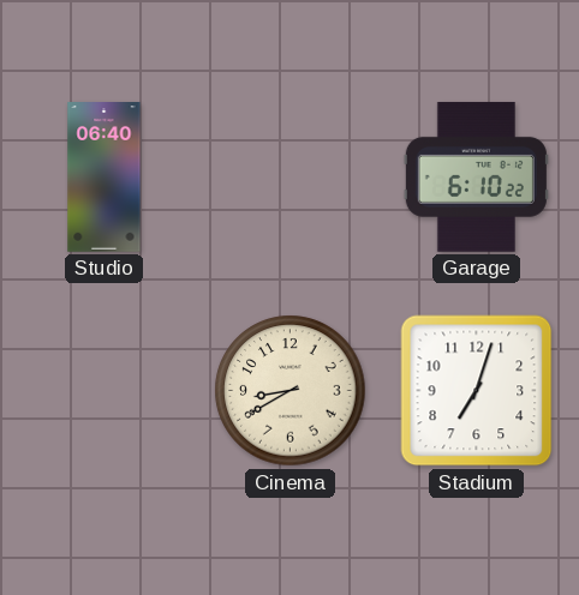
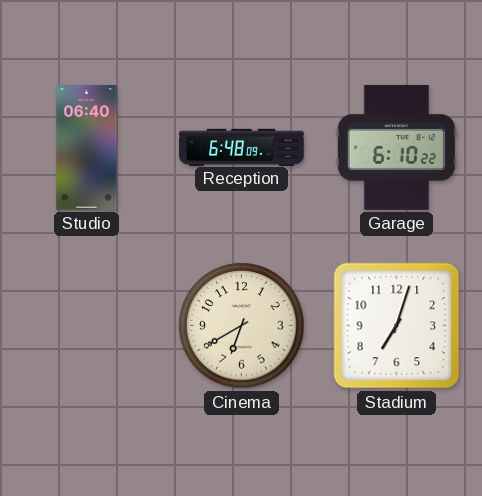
Reception: none -> 6:48 (242, 147)
Cinema: 8:40 -> 6:40 (242, 326)
